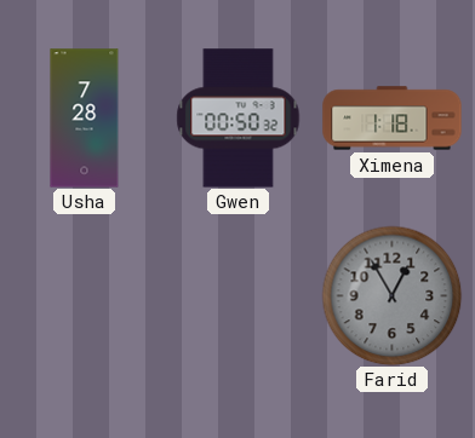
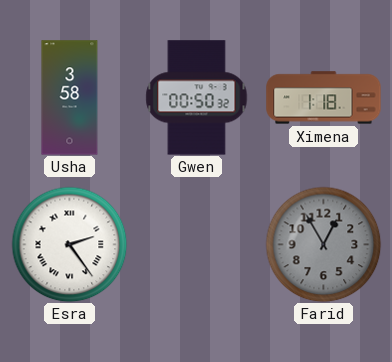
Usha: 7:28 -> 3:58 (70, 98)
Esra: none -> 2:24 (69, 244)
